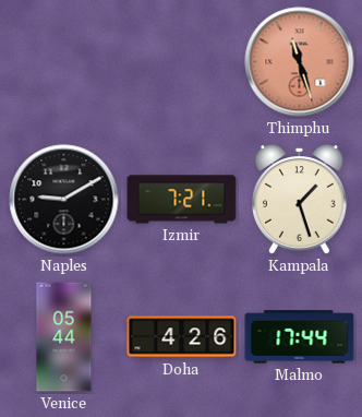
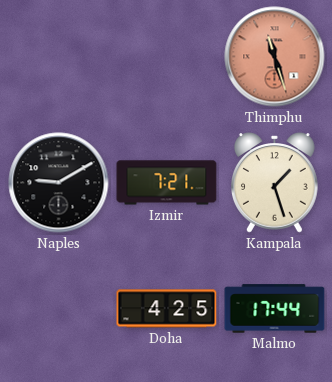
Venice: 05:44 -> none (64, 337)
Doha: 4:26 -> 4:25 (167, 309)
